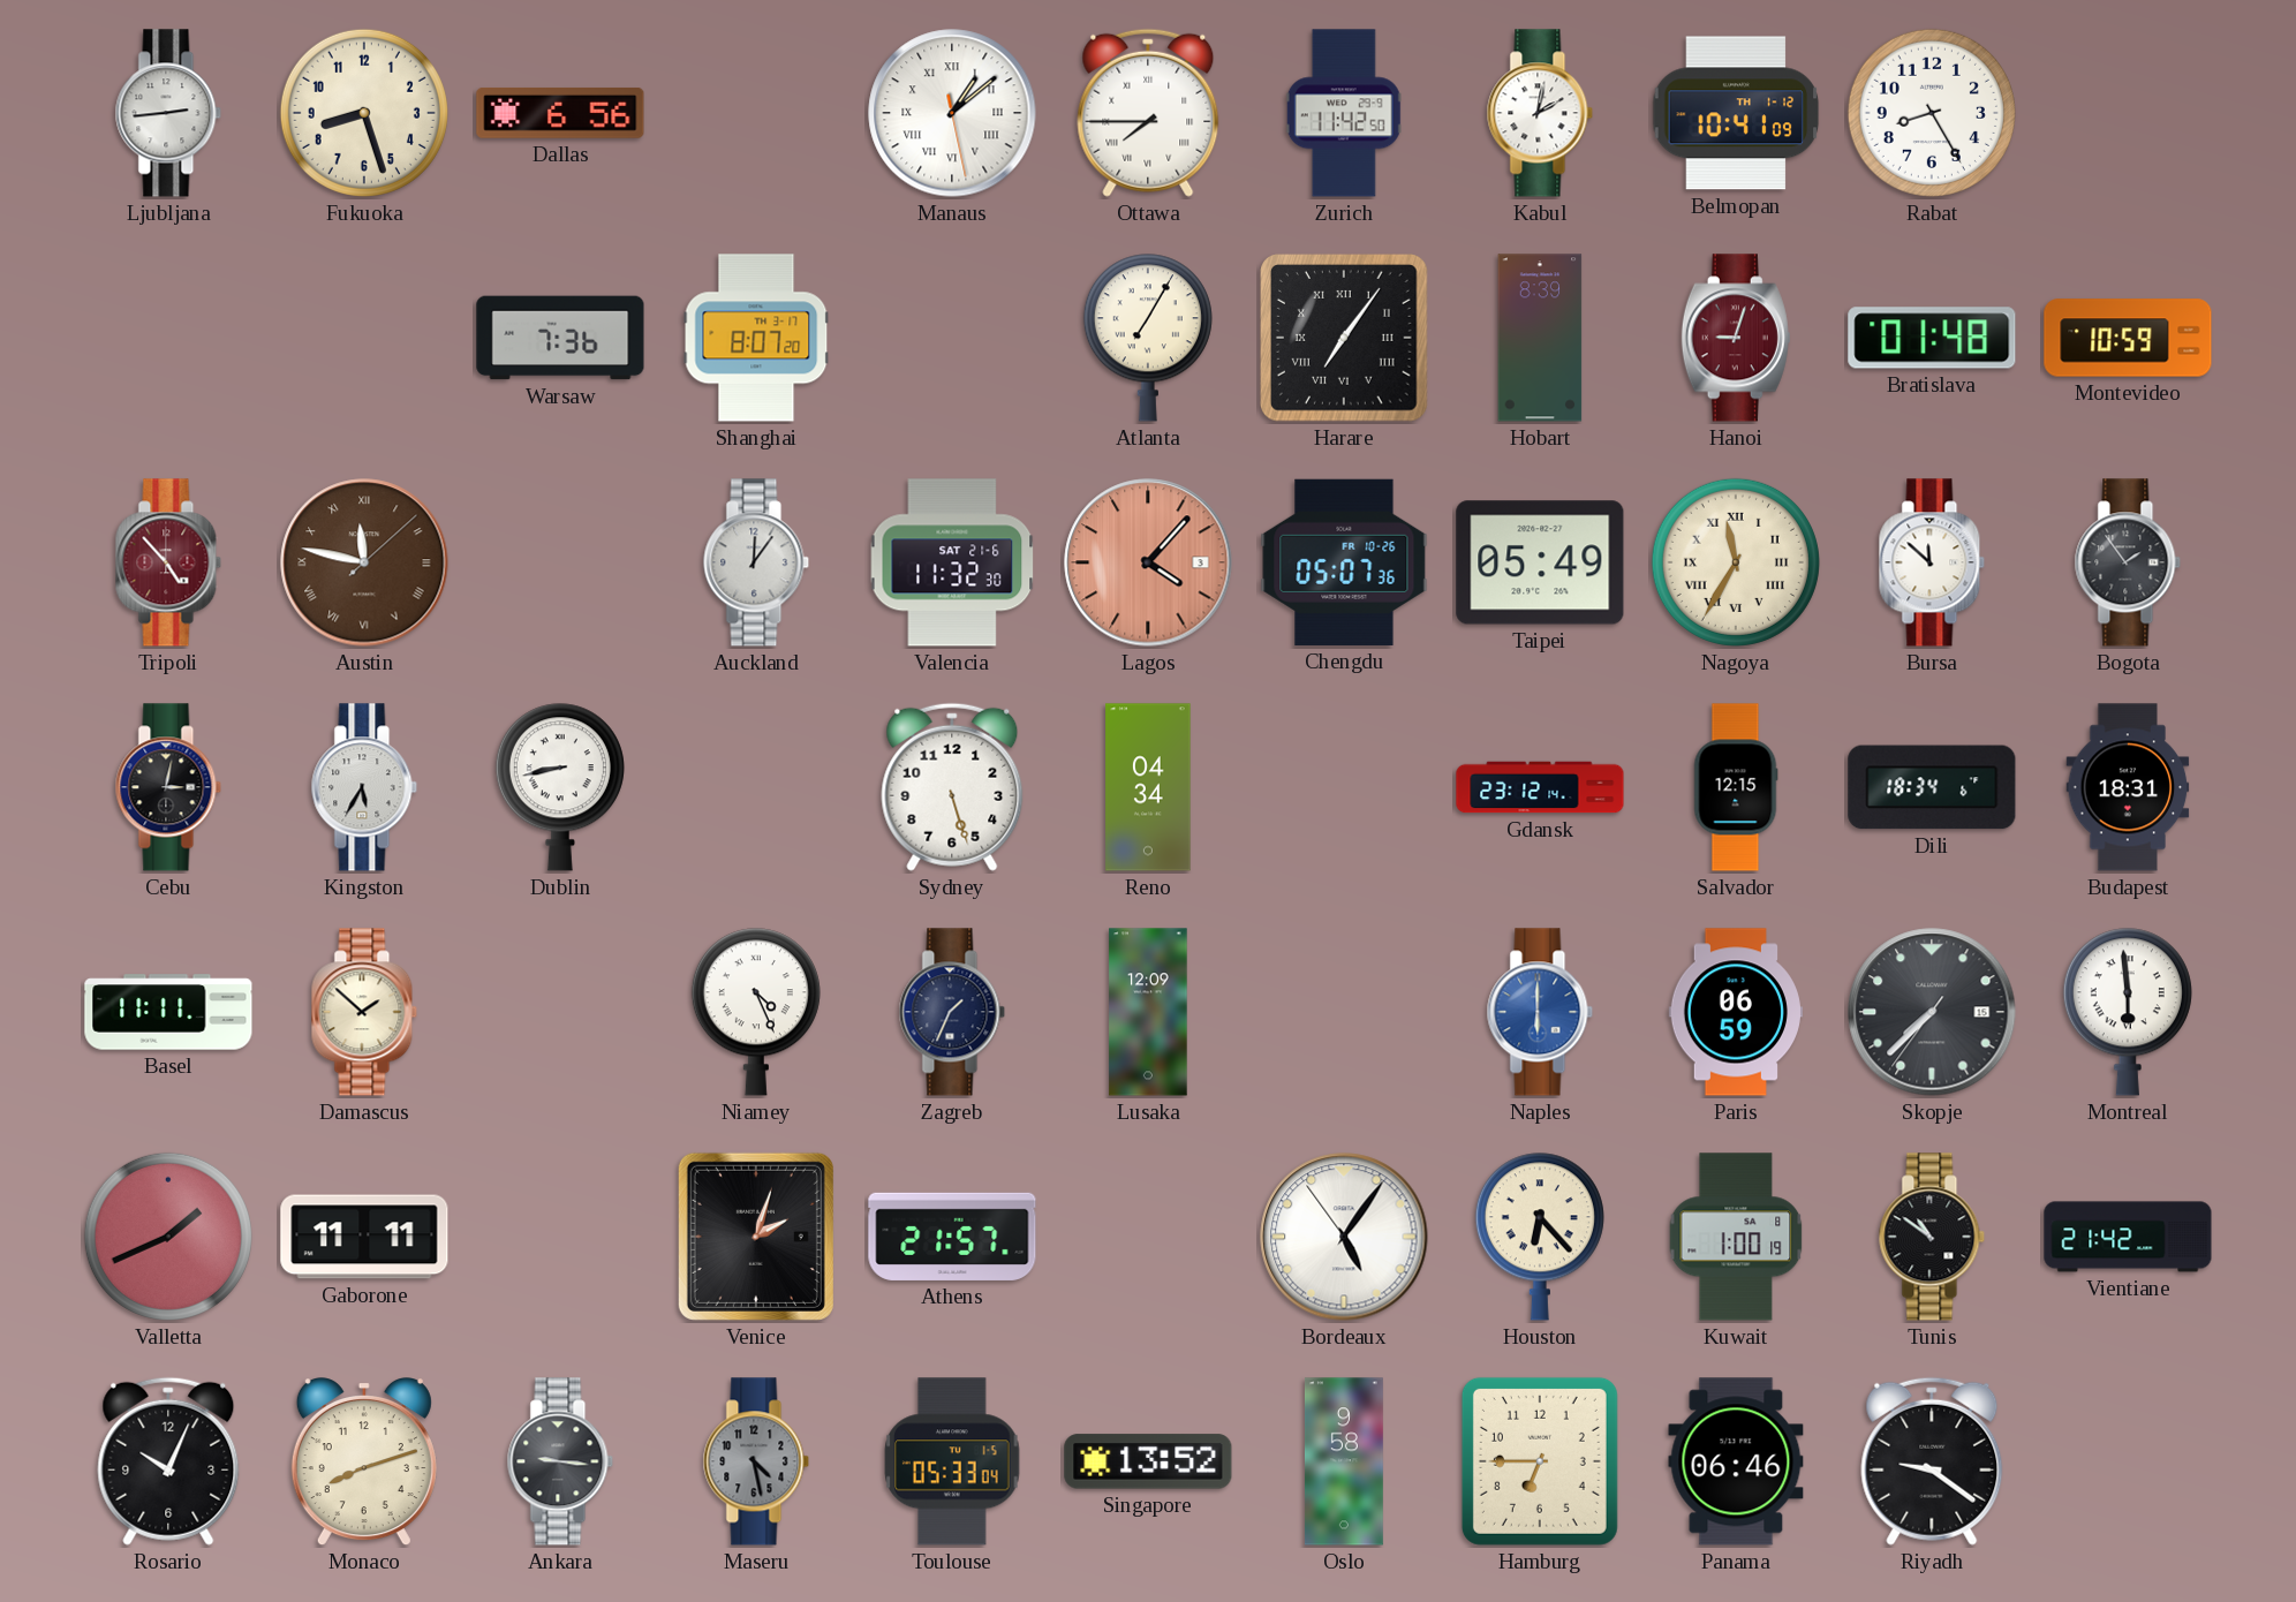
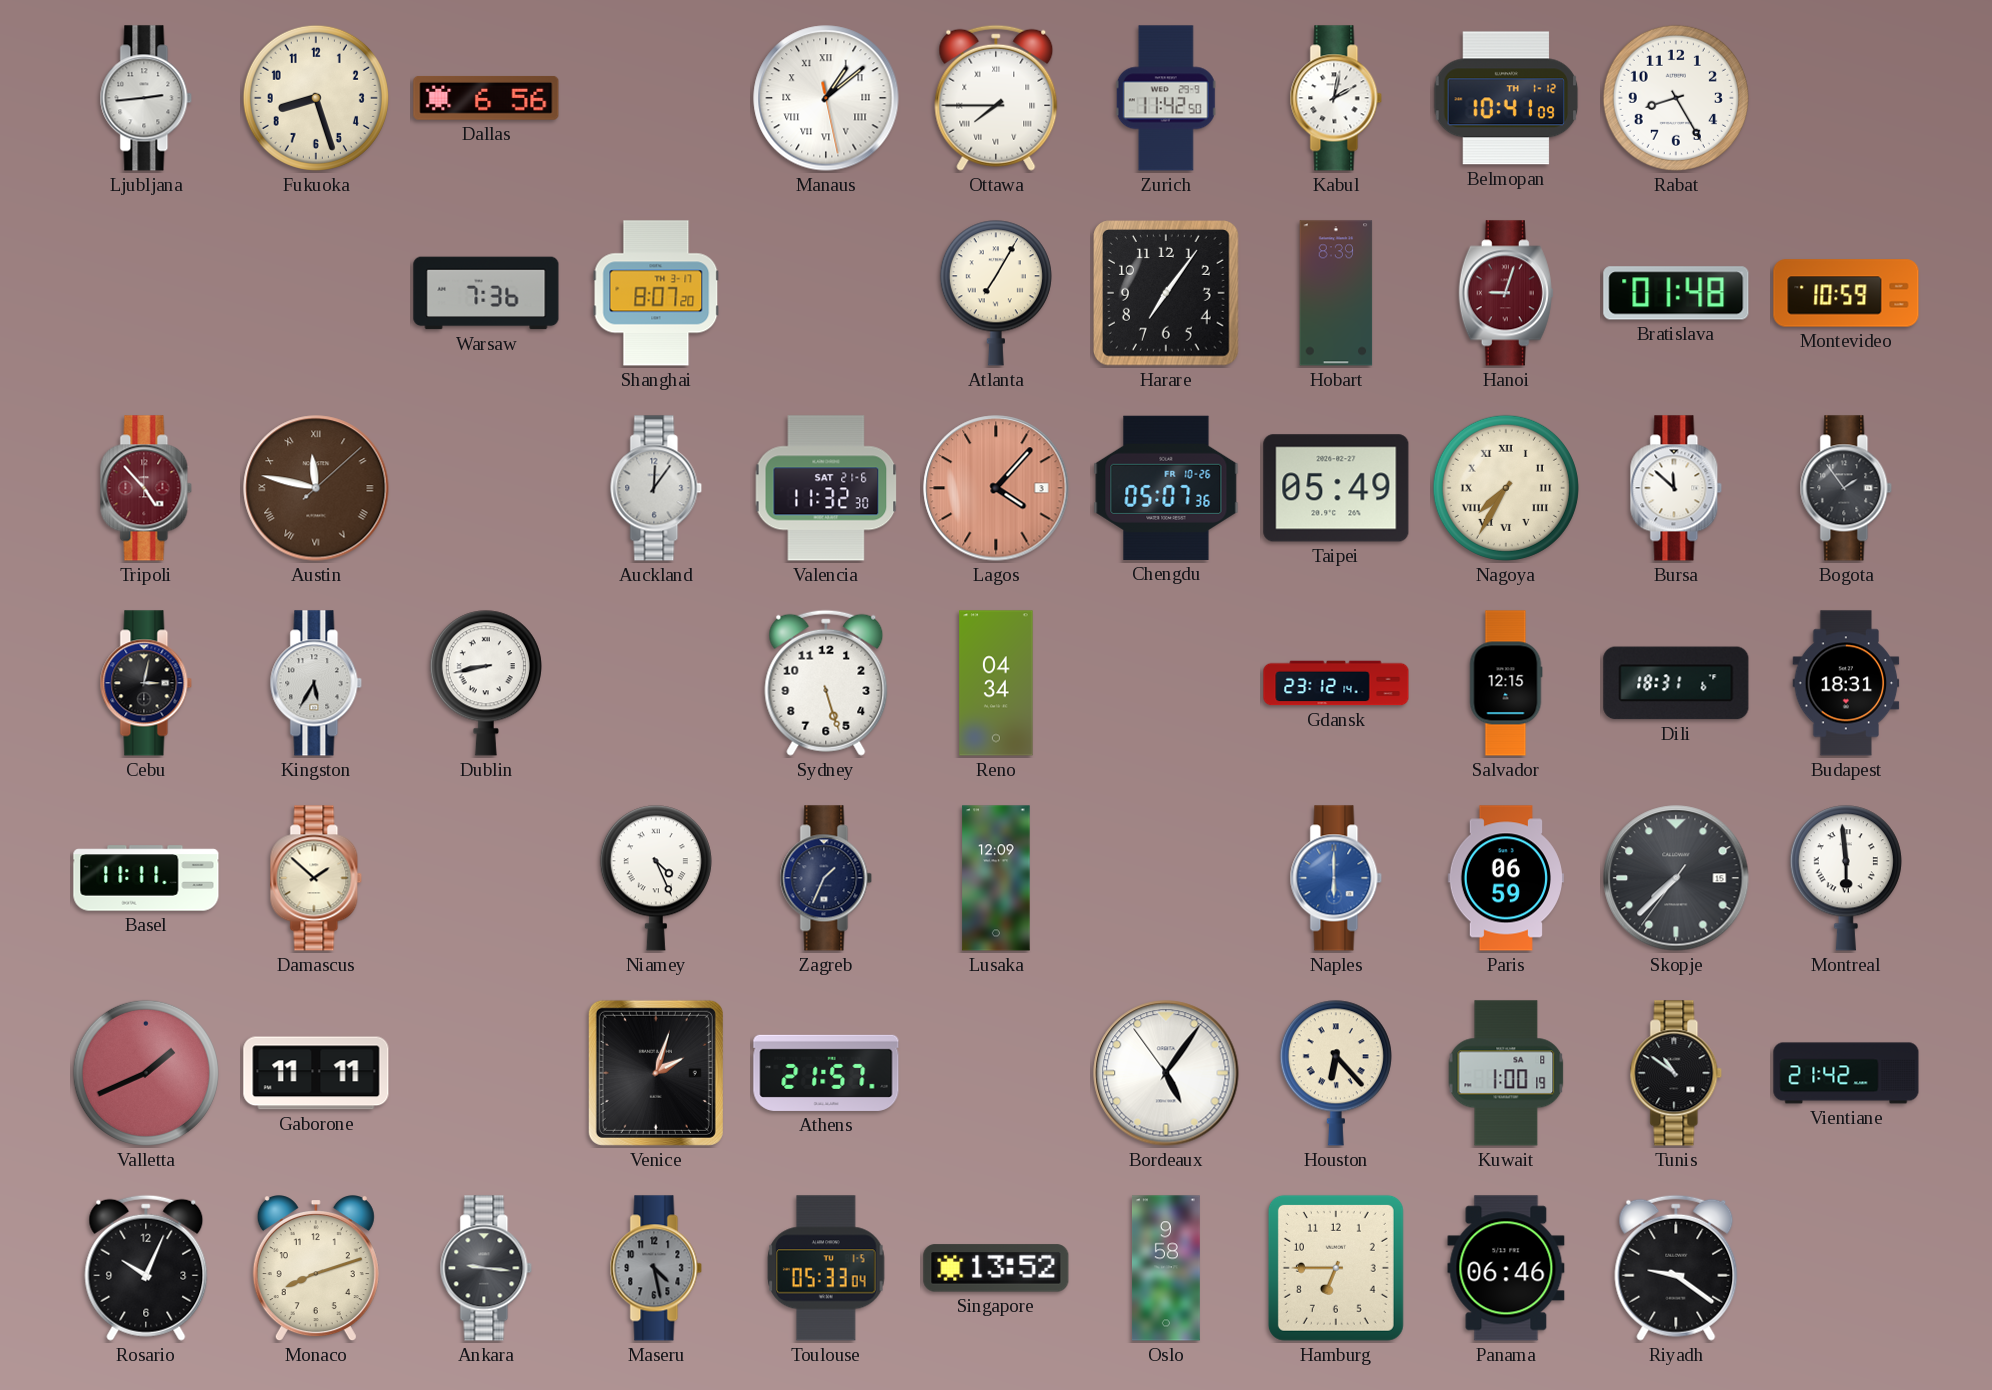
Harare numerals: Roman -> Arabic (1167, 294)
Nagoya: 11:35 -> 7:35 (1506, 488)
Dili: 18:34 -> 18:31 (1676, 683)
